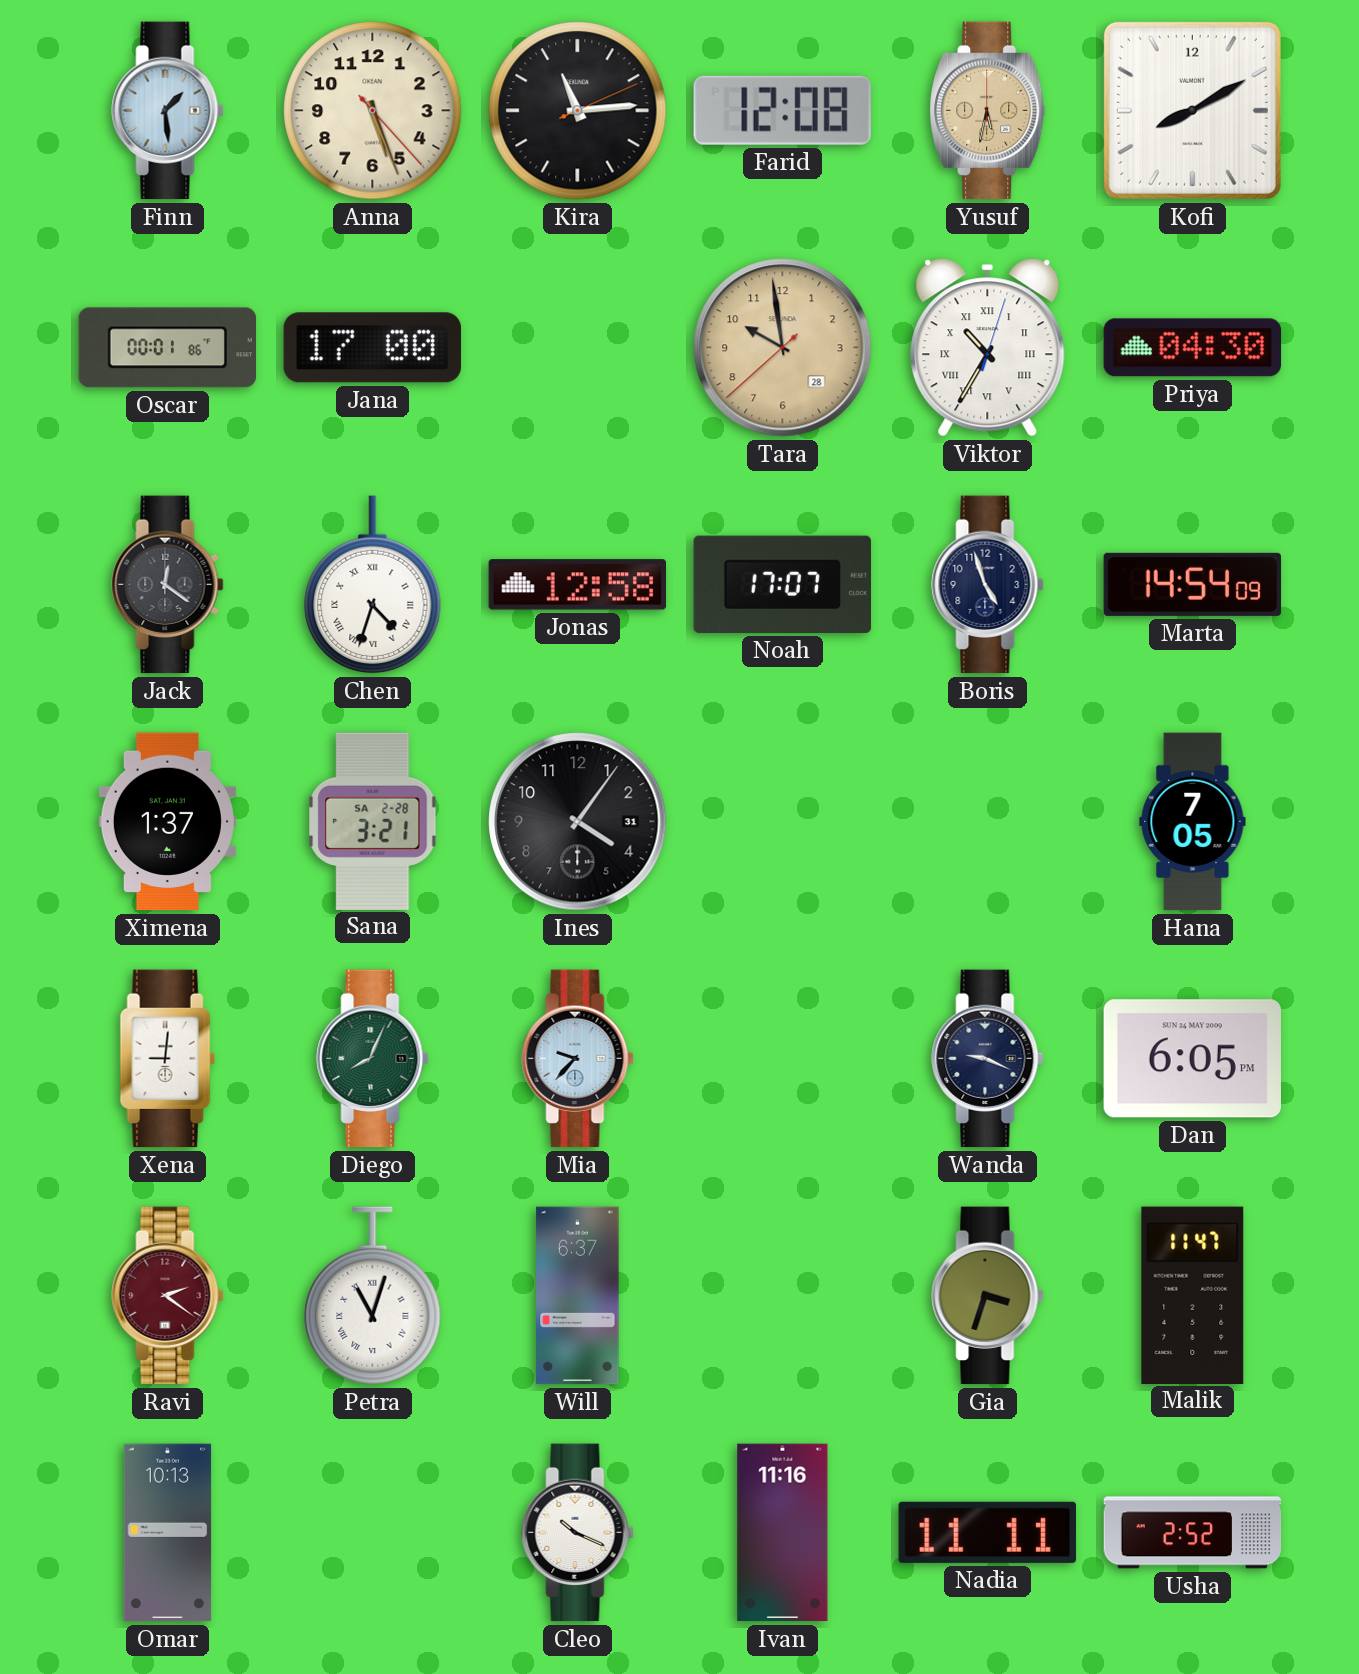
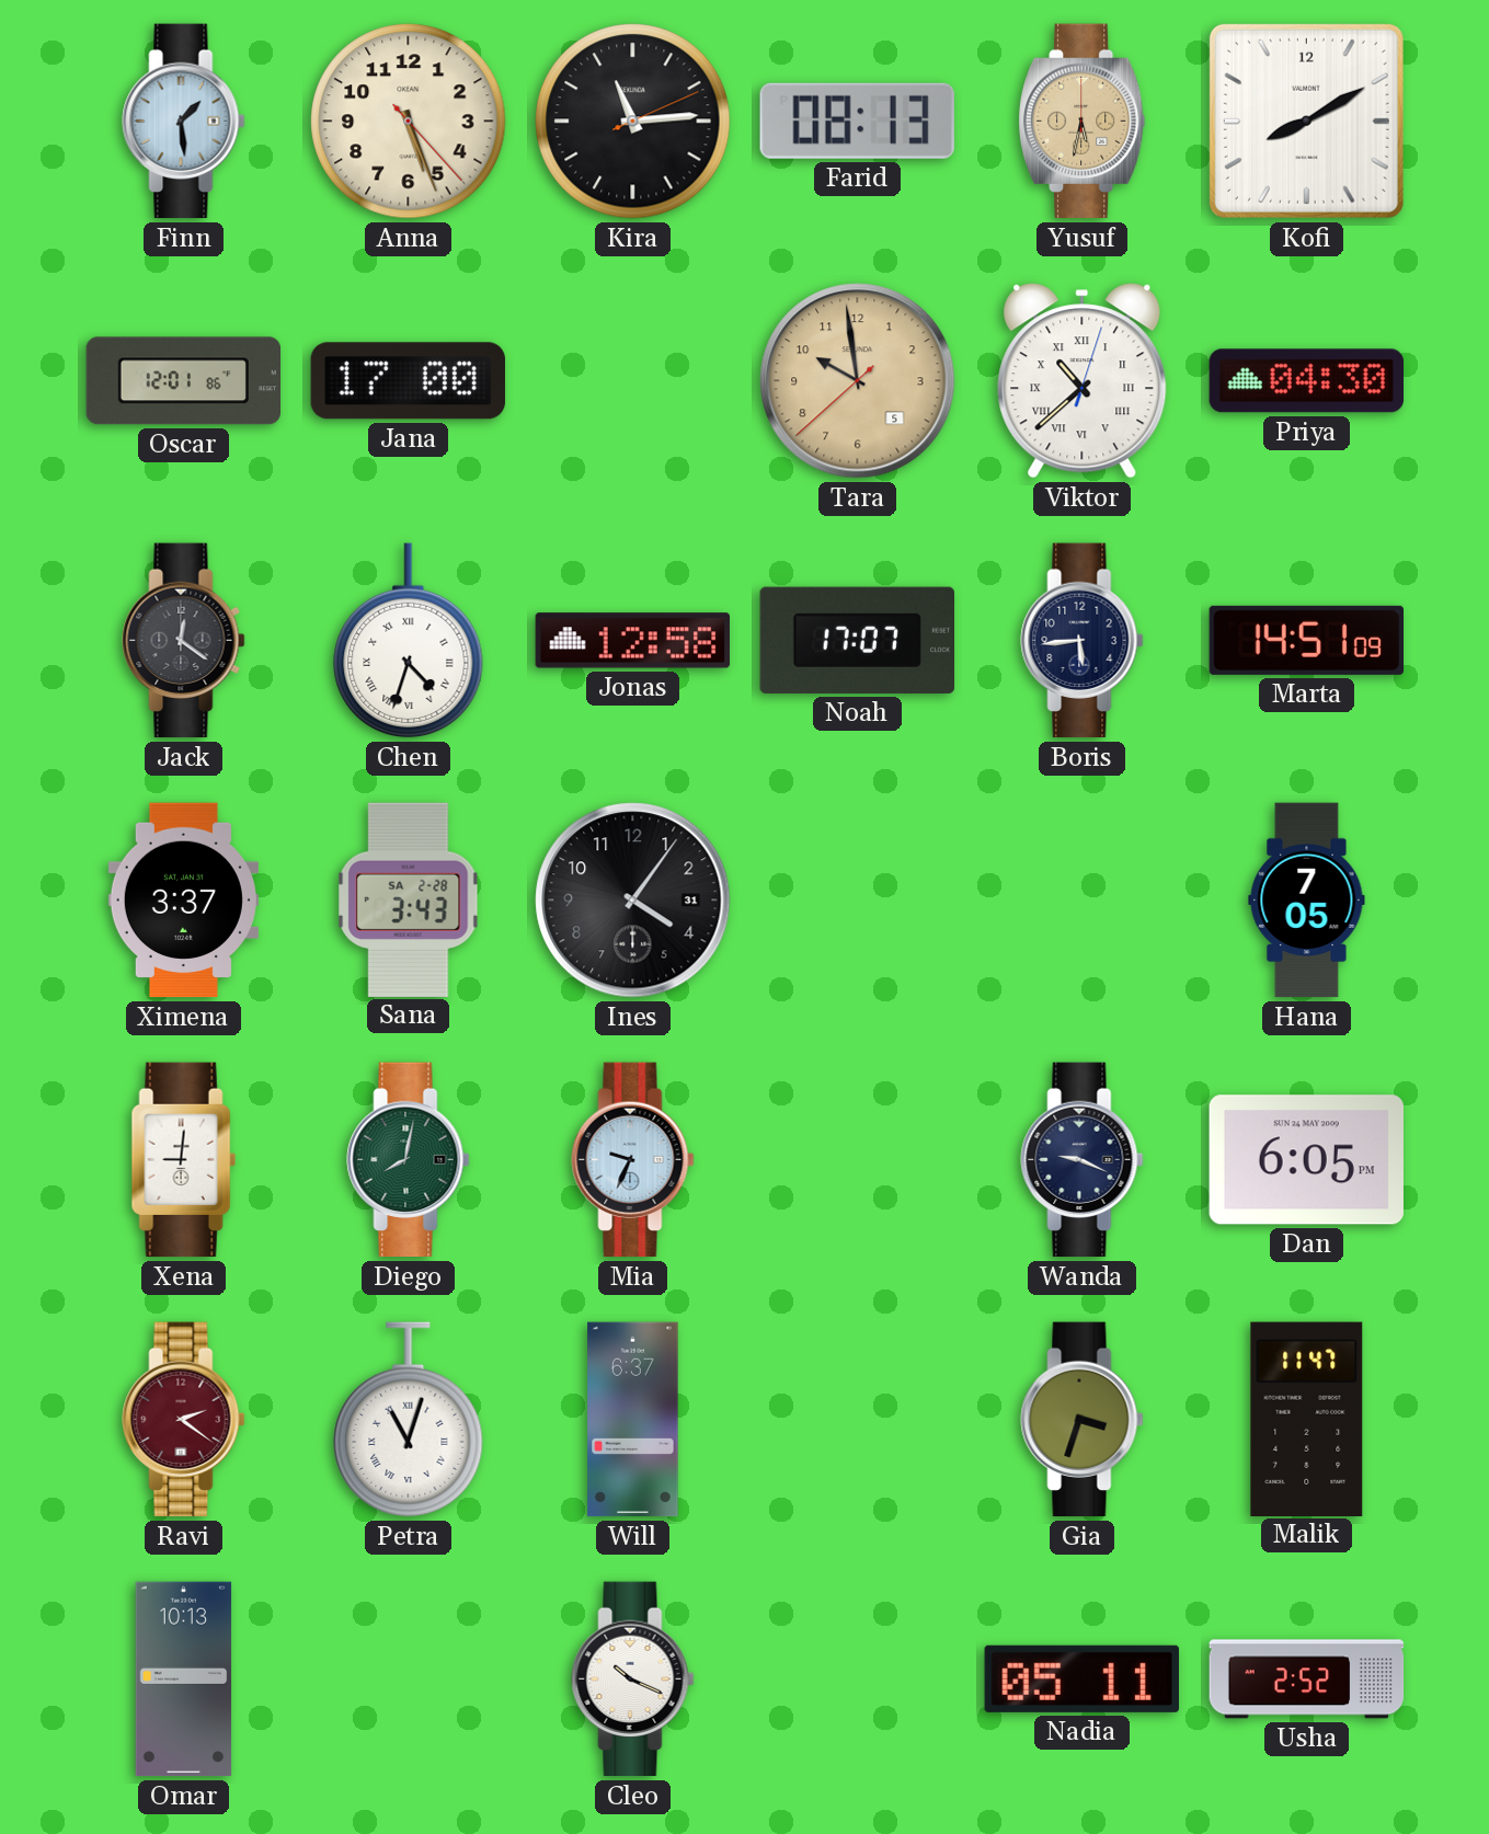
Farid: 12:08 -> 08:13 (857, 121)
Oscar: 00:01 -> 12:01 (183, 381)
Tara date: 28 -> 5 (858, 381)
Viktor: 10:35 -> 10:38 (1083, 381)
Boris: 4:57 -> 5:44 (1083, 641)
Marta: 14:54 -> 14:51 (1307, 640)
Ximena: 1:37 -> 3:37 (183, 901)
Sana: 3:21 -> 3:43 (409, 899)
Diego: 8:04 -> 8:02 (409, 1160)
Mia: 9:37 -> 9:34 (633, 1160)
Ivan: 11:16 -> none (783, 1533)
Nadia: 11:11 -> 05:11 (1081, 1678)
